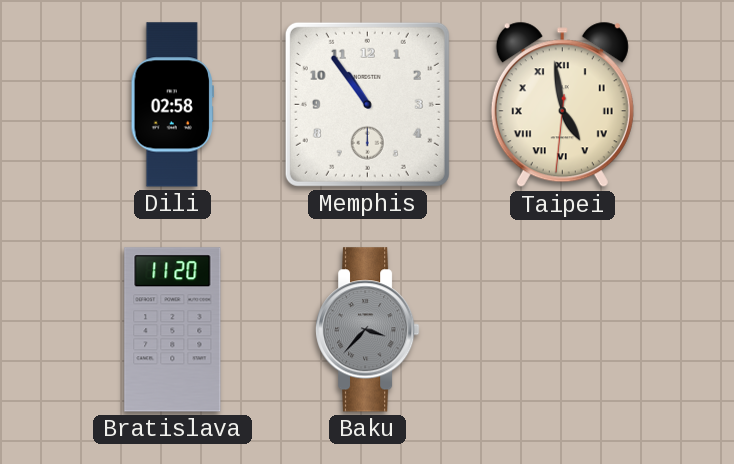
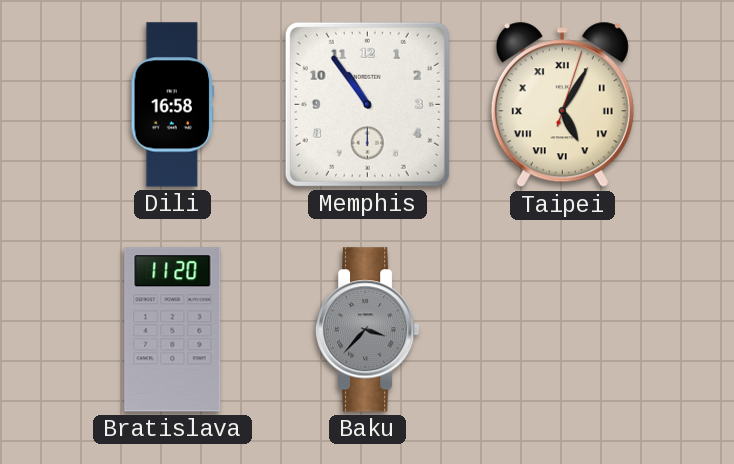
Dili: 02:58 -> 16:58 (172, 105)
Taipei: 4:58 -> 5:05 (562, 105)
